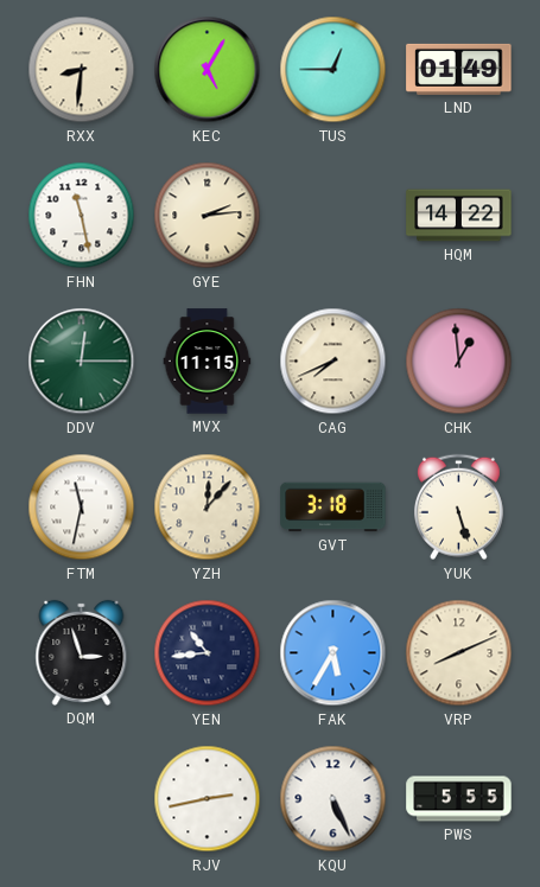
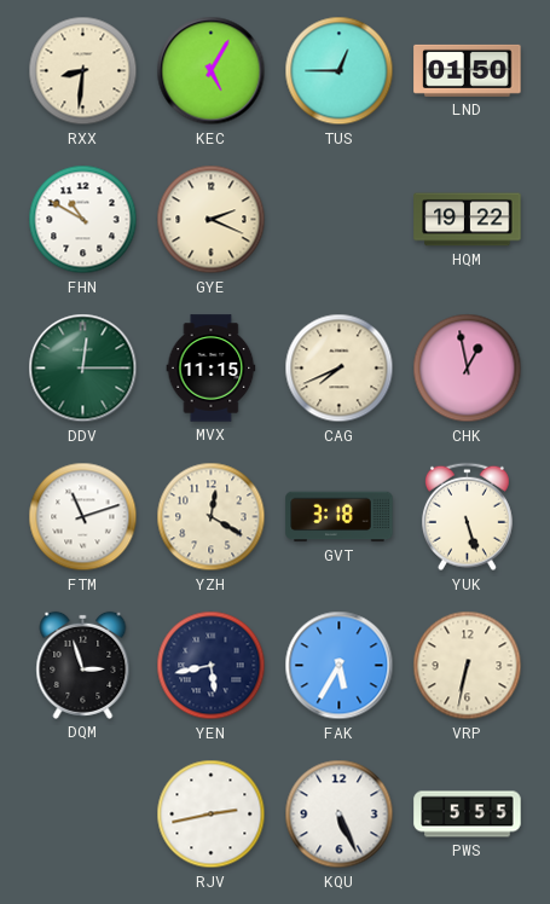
LND: 01:49 -> 01:50 (468, 70)
FHN: 11:28 -> 10:50 (83, 220)
GYE: 2:14 -> 2:19 (212, 220)
HQM: 14:22 -> 19:22 (468, 220)
CHK: 12:59 -> 12:58 (468, 369)
FTM: 11:32 -> 11:12 (83, 517)
YZH: 12:07 -> 12:20 (212, 517)
YEN: 10:44 -> 5:43 (212, 666)
VRP: 8:11 -> 6:32 (468, 666)
